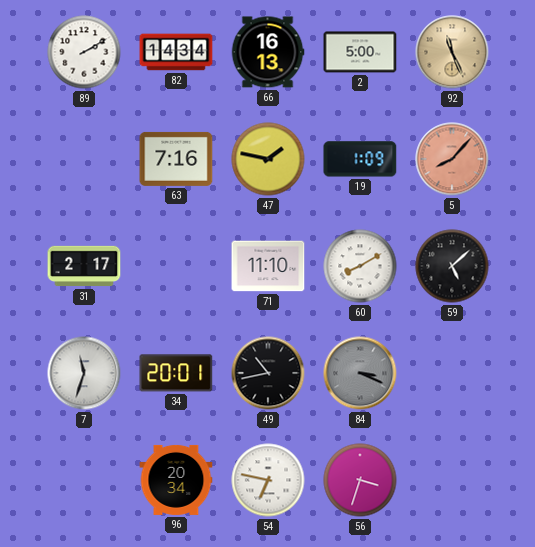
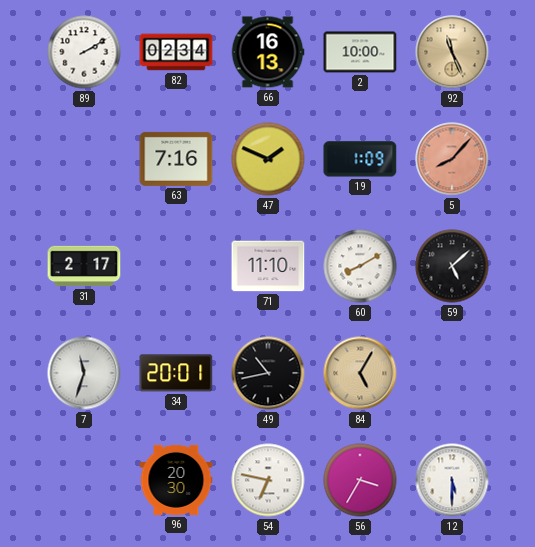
82: 14:34 -> 02:34 (176, 52)
2: 5:00 -> 10:00 (360, 52)
47: 1:47 -> 1:49 (268, 159)
84: 3:19 -> 5:05 (360, 373)
84 dial: grey -> champagne (360, 373)
96: 20:34 -> 20:30 (176, 480)
56: 3:33 -> 3:35 (360, 480)
12: none -> 5:30 (452, 480)
